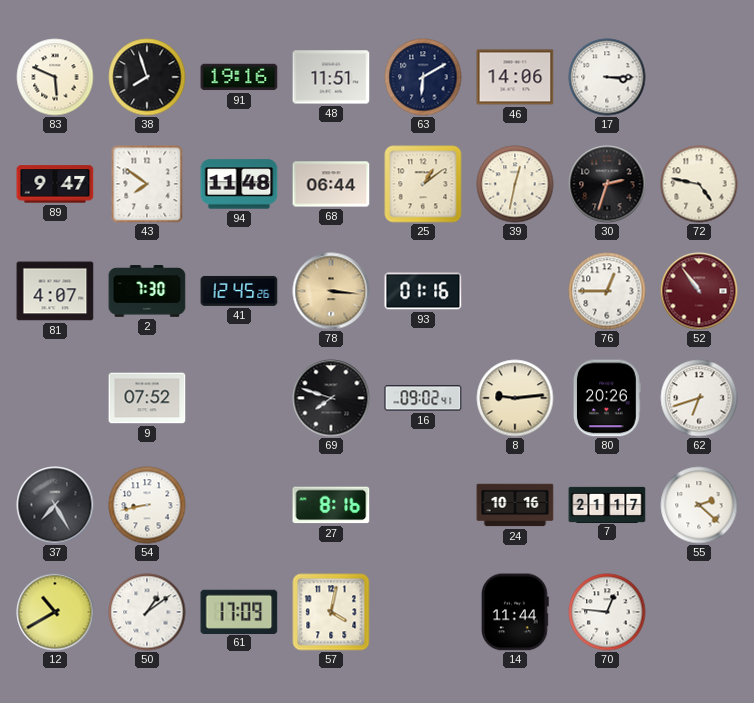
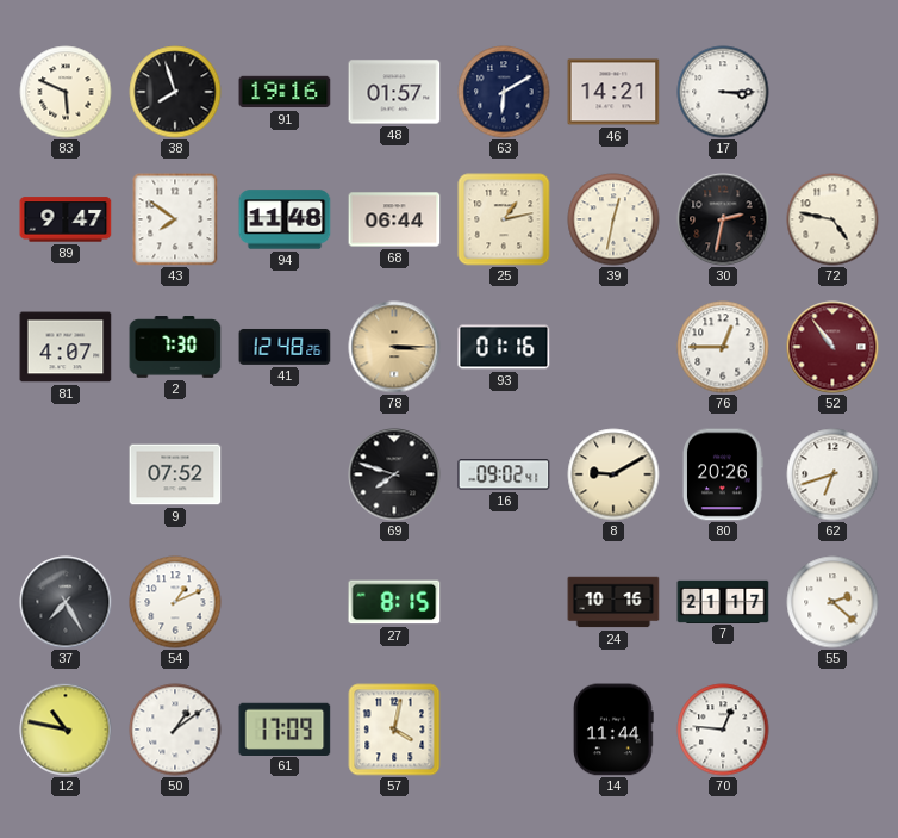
48: 11:51 -> 01:57 (394, 92)
46: 14:06 -> 14:21 (613, 92)
25: 1:09 -> 1:13 (504, 219)
30: 2:33 -> 2:32 (723, 219)
41: 12:45 -> 12:48 (285, 347)
78: 3:16 -> 3:15 (394, 347)
8: 9:14 -> 9:10 (613, 474)
54: 8:43 -> 1:11 (175, 602)
27: 8:16 -> 8:15 (394, 602)
12: 10:40 -> 10:47 (66, 730)
